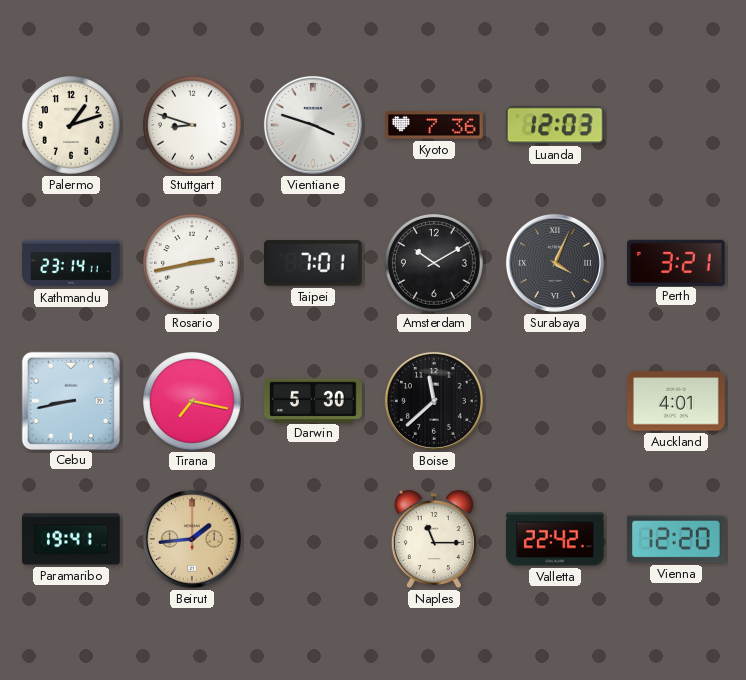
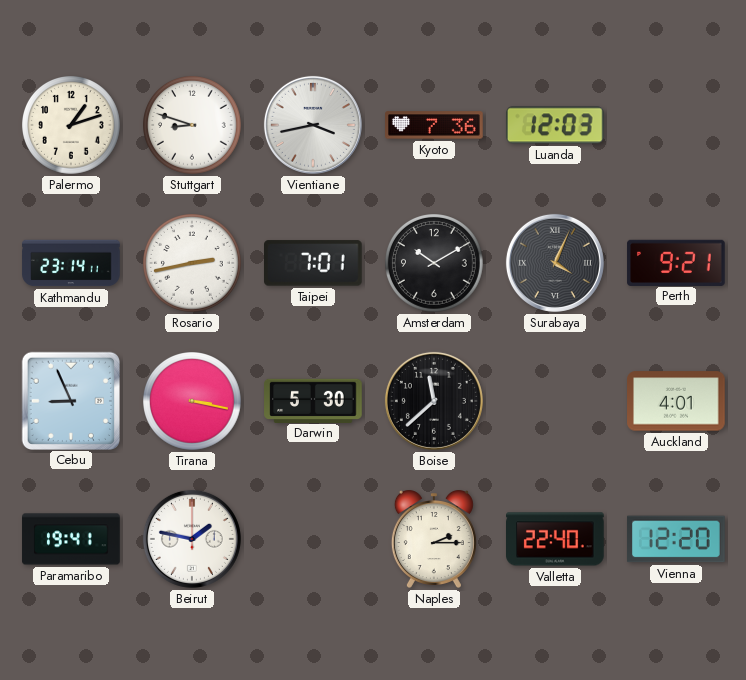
Vientiane: 3:48 -> 3:43 (313, 125)
Perth: 3:21 -> 9:21 (676, 262)
Cebu: 8:43 -> 8:56 (70, 400)
Tirana: 7:17 -> 3:17 (193, 402)
Beirut: 1:44 -> 1:47 (192, 539)
Beirut dial: champagne -> white (192, 539)
Naples: 11:15 -> 2:15 (434, 540)
Valletta: 22:42 -> 22:40 (555, 539)
